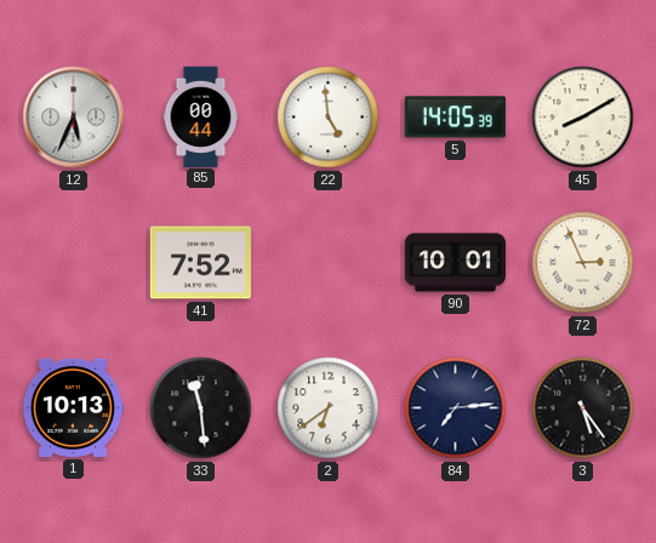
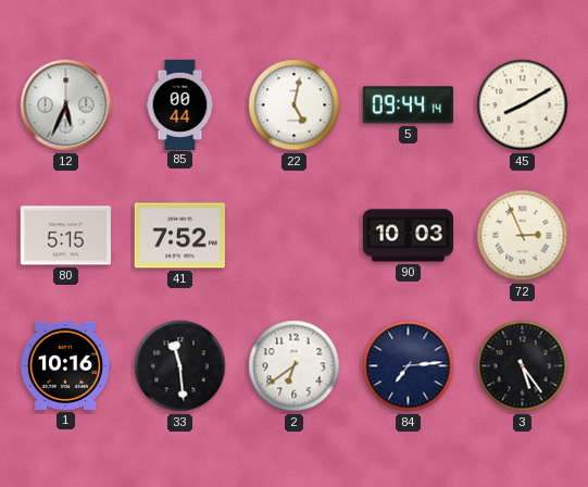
22: 4:59 -> 5:02 (295, 105)
5: 14:05 -> 09:44 (408, 105)
80: none -> 5:15 (65, 236)
90: 10:01 -> 10:03 (408, 236)
1: 10:13 -> 10:16 (65, 365)
